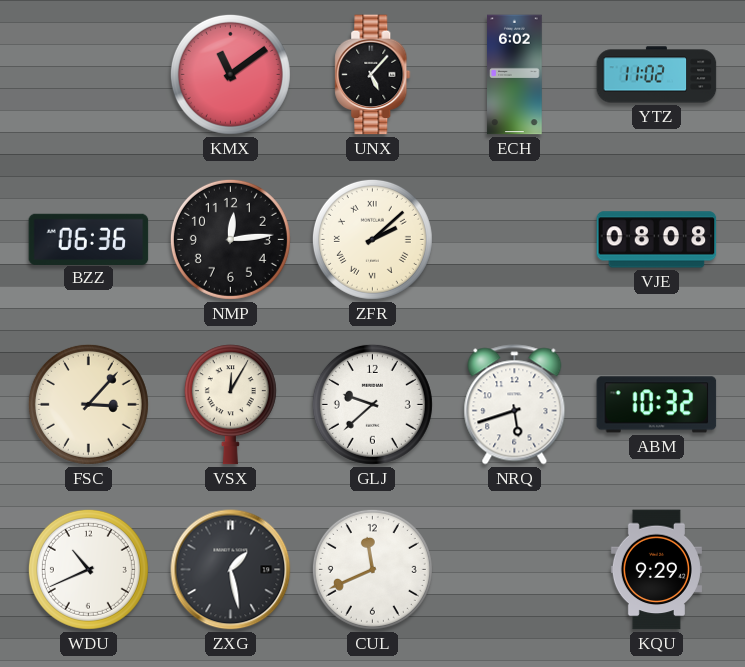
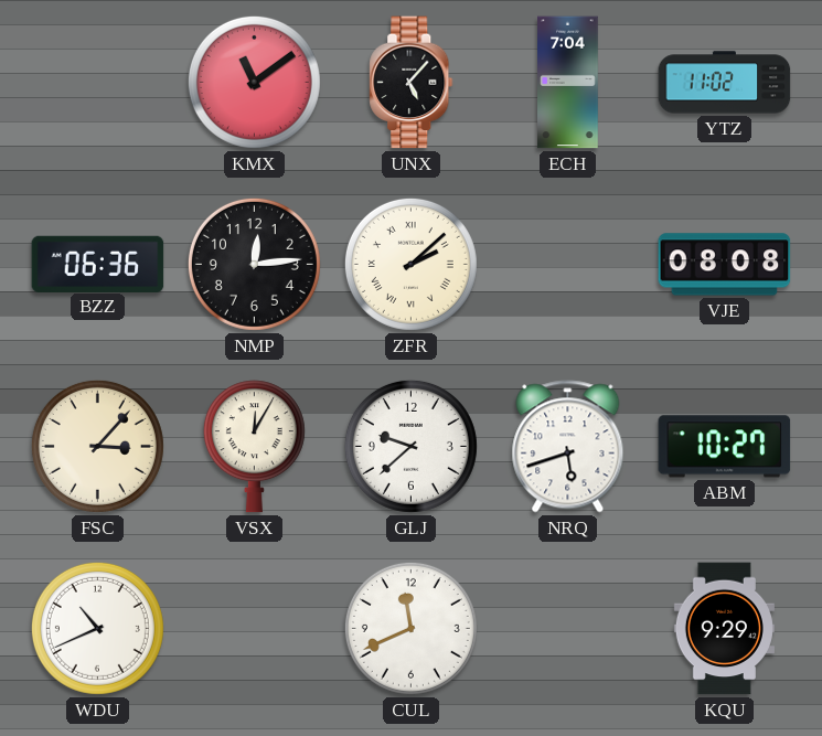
ECH: 6:02 -> 7:04 (568, 83)
ABM: 10:32 -> 10:27 (725, 447)
ZXG: 1:28 -> none (231, 570)
